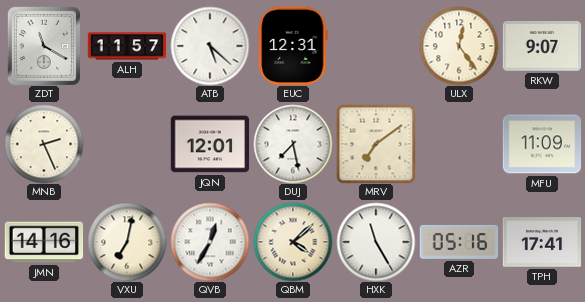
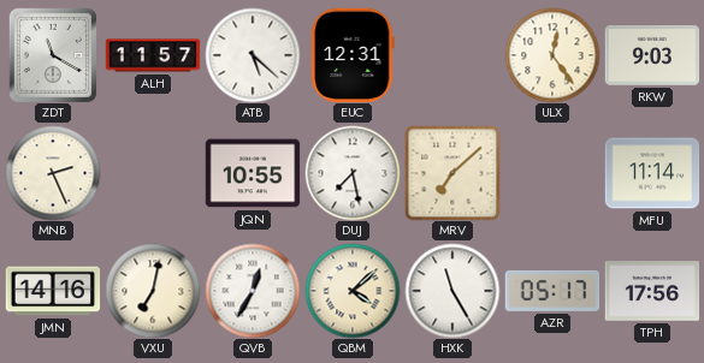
RKW: 9:07 -> 9:03 (652, 55)
JQN: 12:01 -> 10:55 (253, 173)
MRV: 7:09 -> 7:08 (452, 173)
MFU: 11:09 -> 11:14 (652, 173)
AZR: 05:16 -> 05:17 (552, 291)
TPH: 17:41 -> 17:56 (652, 291)
